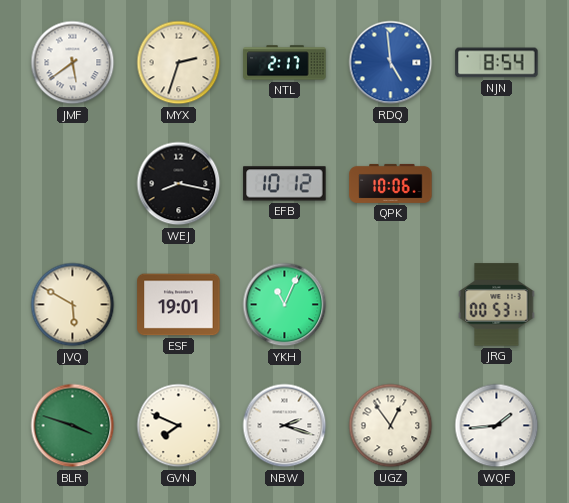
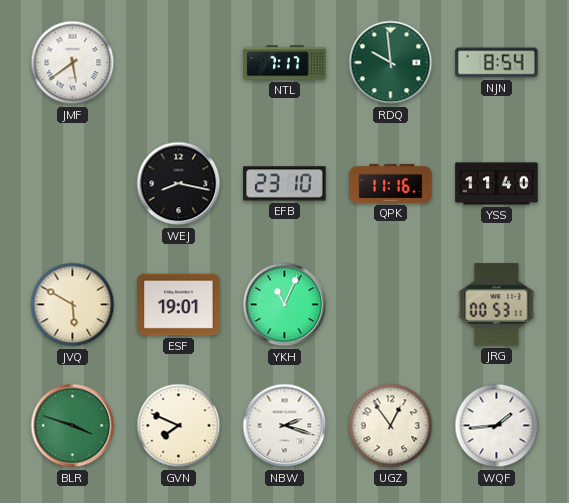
MYX: 2:33 -> none (179, 63)
NTL: 2:17 -> 7:17 (285, 63)
RDQ: 4:59 -> 9:59 (391, 63)
RDQ dial: blue -> green (391, 63)
EFB: 10:12 -> 23:10 (285, 184)
QPK: 10:06 -> 11:16 (391, 183)
YSS: none -> 11:40 (497, 184)
